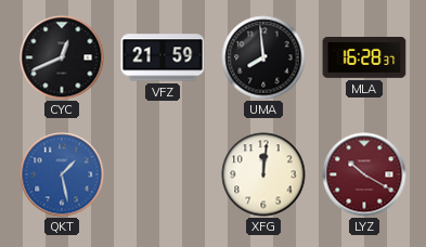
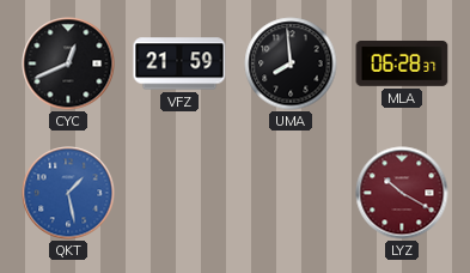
MLA: 16:28 -> 06:28 (402, 63)
XFG: 12:01 -> none (263, 174)
